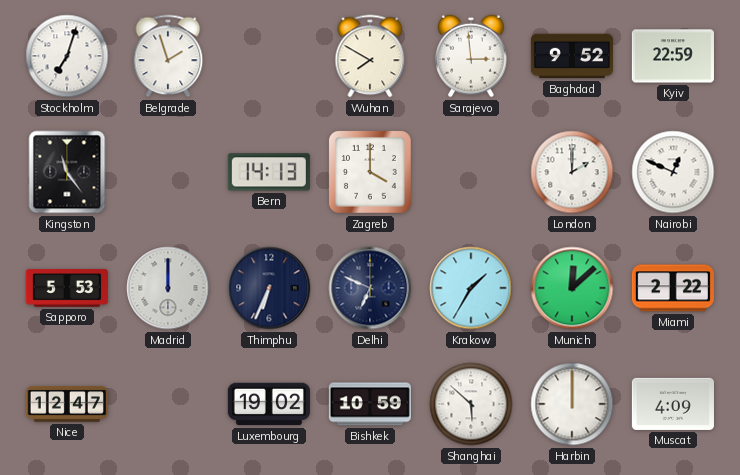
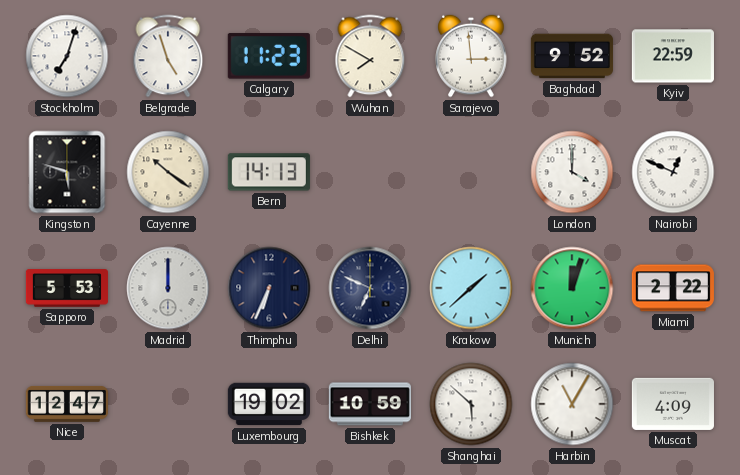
Belgrade: 1:57 -> 4:57 (168, 56)
Calgary: none -> 11:23 (269, 56)
Kingston: 11:24 -> 5:48 (67, 172)
Cayenne: none -> 10:21 (168, 172)
Zagreb: 4:00 -> none (370, 172)
London: 2:00 -> 4:00 (572, 172)
Krakow: 1:35 -> 1:38 (471, 288)
Munich: 12:08 -> 12:03 (572, 288)
Harbin: 12:00 -> 11:05 (572, 404)
